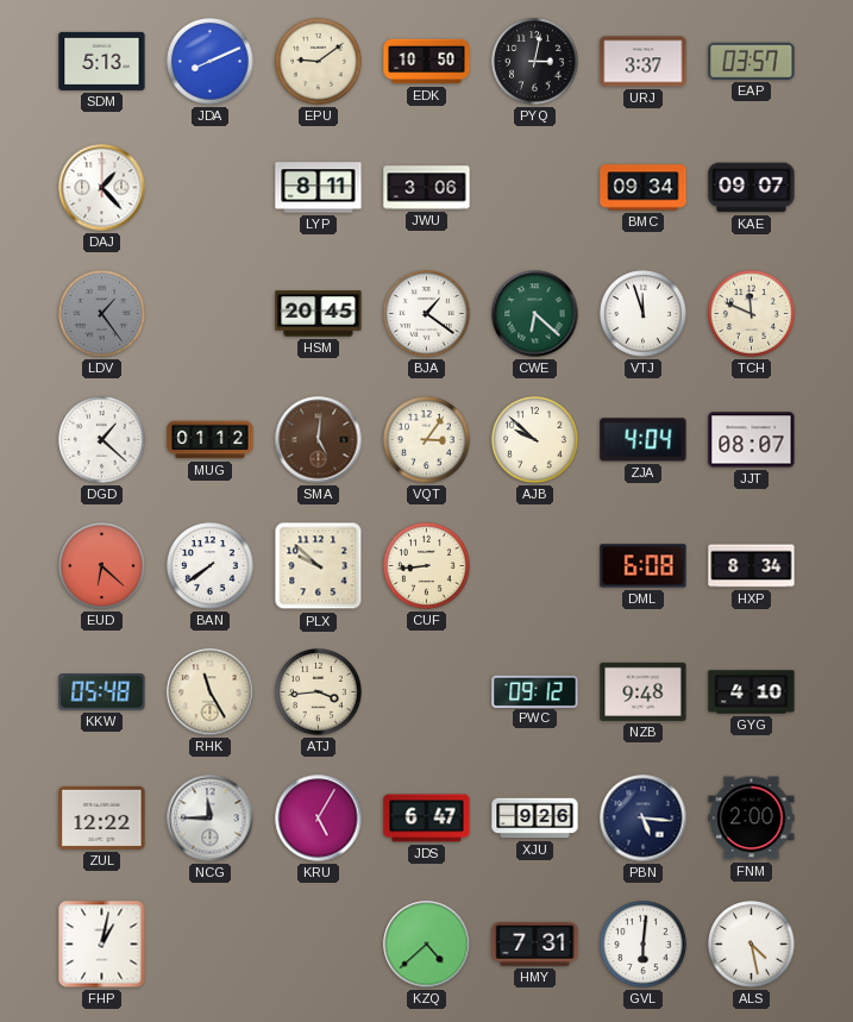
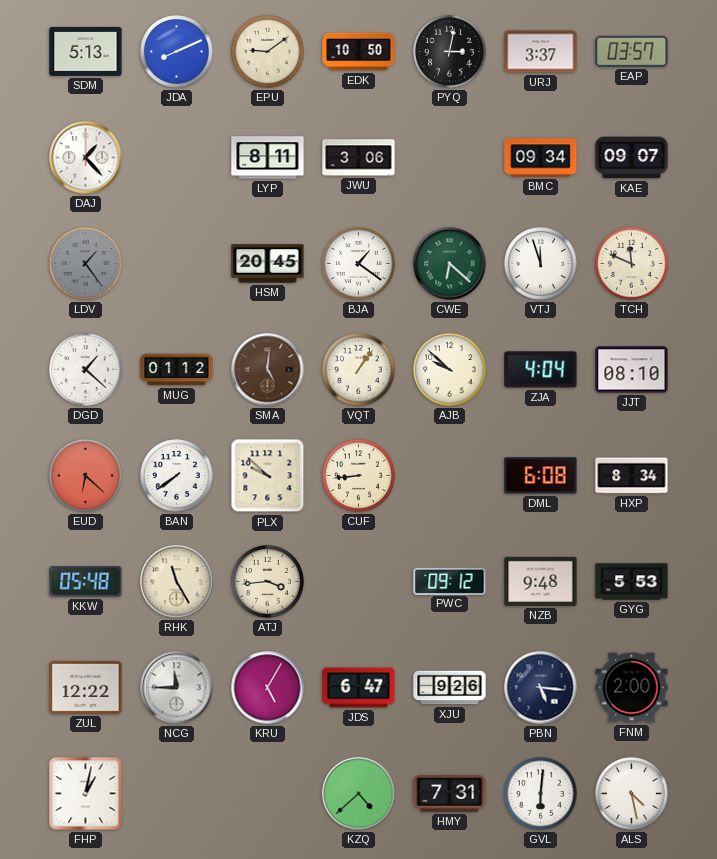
VQT: 3:06 -> 1:06 (359, 370)
JJT: 08:07 -> 08:10 (632, 370)
GYG: 4:10 -> 5:53 (632, 582)
